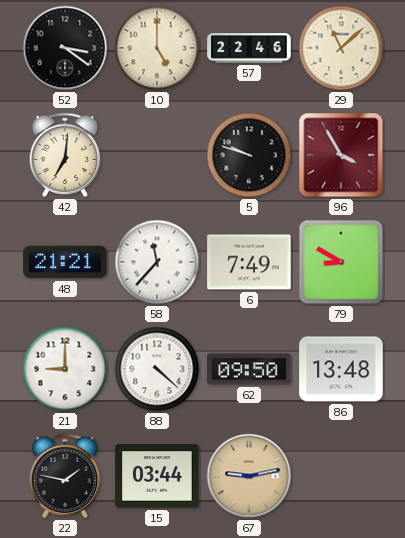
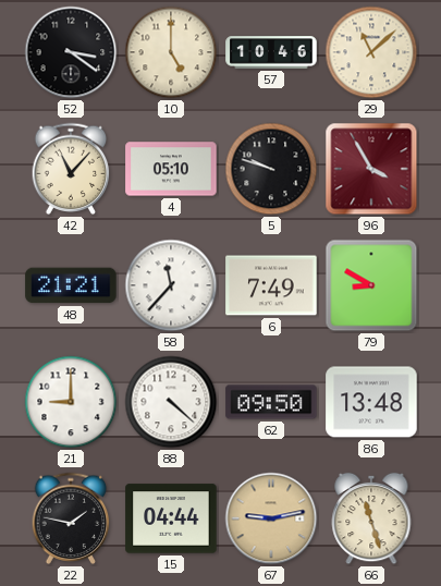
57: 22:46 -> 10:46 (271, 52)
42: 7:01 -> 11:07 (71, 169)
4: none -> 05:10 (171, 169)
15: 03:44 -> 04:44 (171, 518)
66: none -> 11:27 (371, 518)
